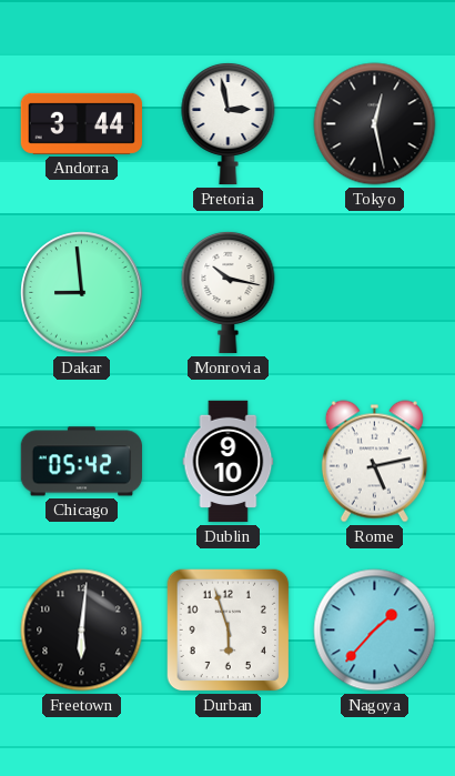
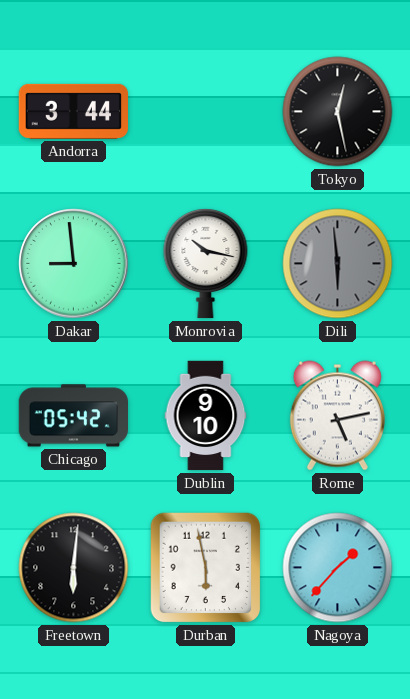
Pretoria: 2:58 -> none (229, 123)
Dili: none -> 5:59 (338, 264)
Durban: 5:57 -> 5:58 (206, 568)
